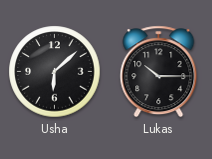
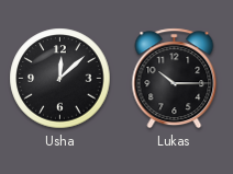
Usha: 6:08 -> 12:08 (60, 79)
